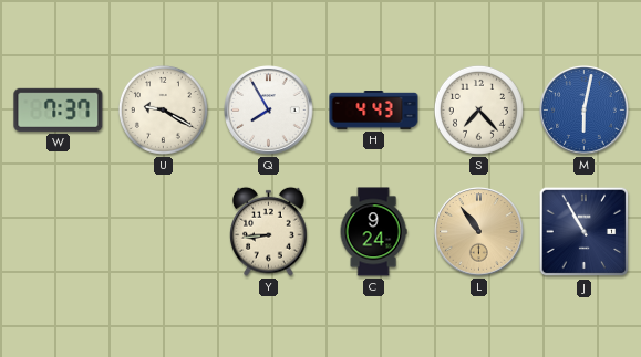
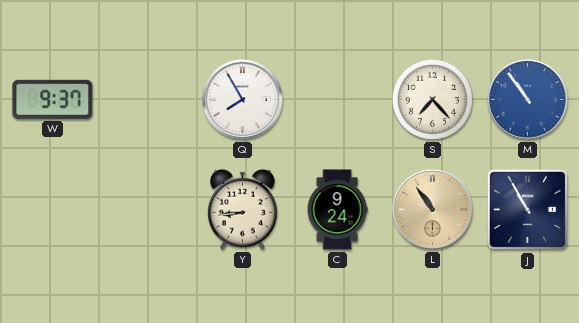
W: 7:37 -> 9:37 (53, 99)
U: 9:20 -> none (163, 109)
H: 4:43 -> none (374, 111)
M: 6:02 -> 10:54 (528, 100)
